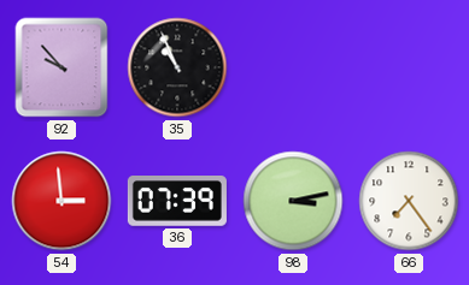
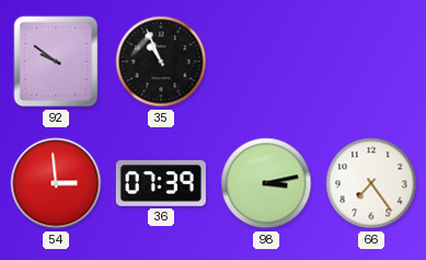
92: 9:53 -> 9:51 (56, 61)
